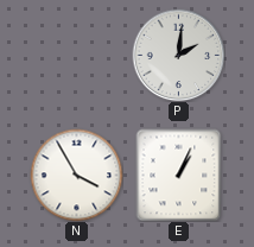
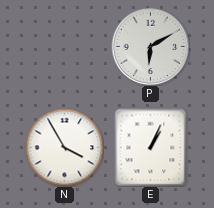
P: 2:01 -> 6:10 (150, 46)
